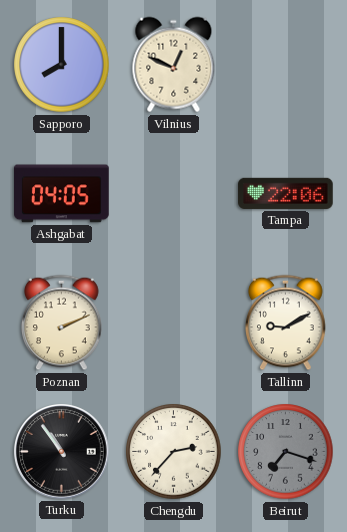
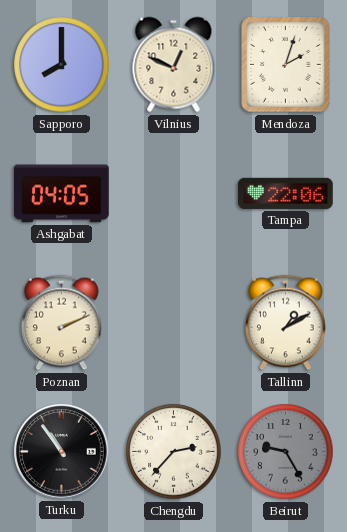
Mendoza: none -> 2:03 (286, 65)
Tallinn: 9:10 -> 1:10 (286, 323)
Beirut: 7:18 -> 9:25 (286, 452)
